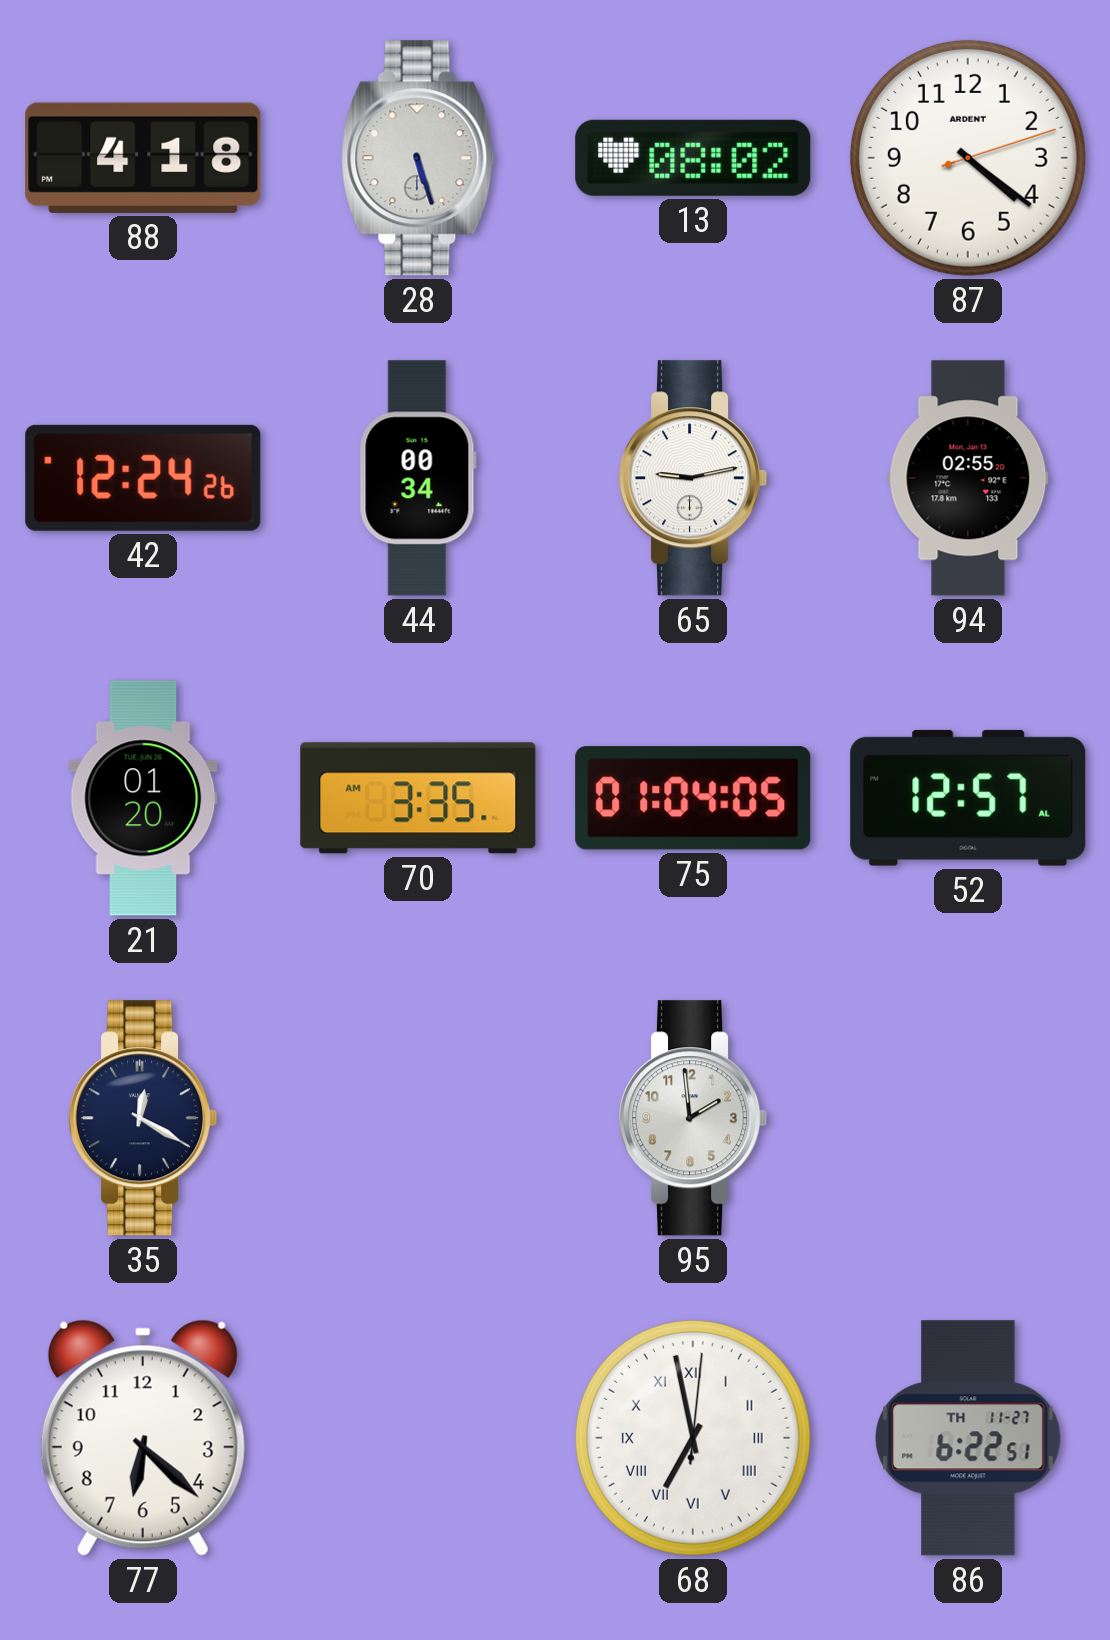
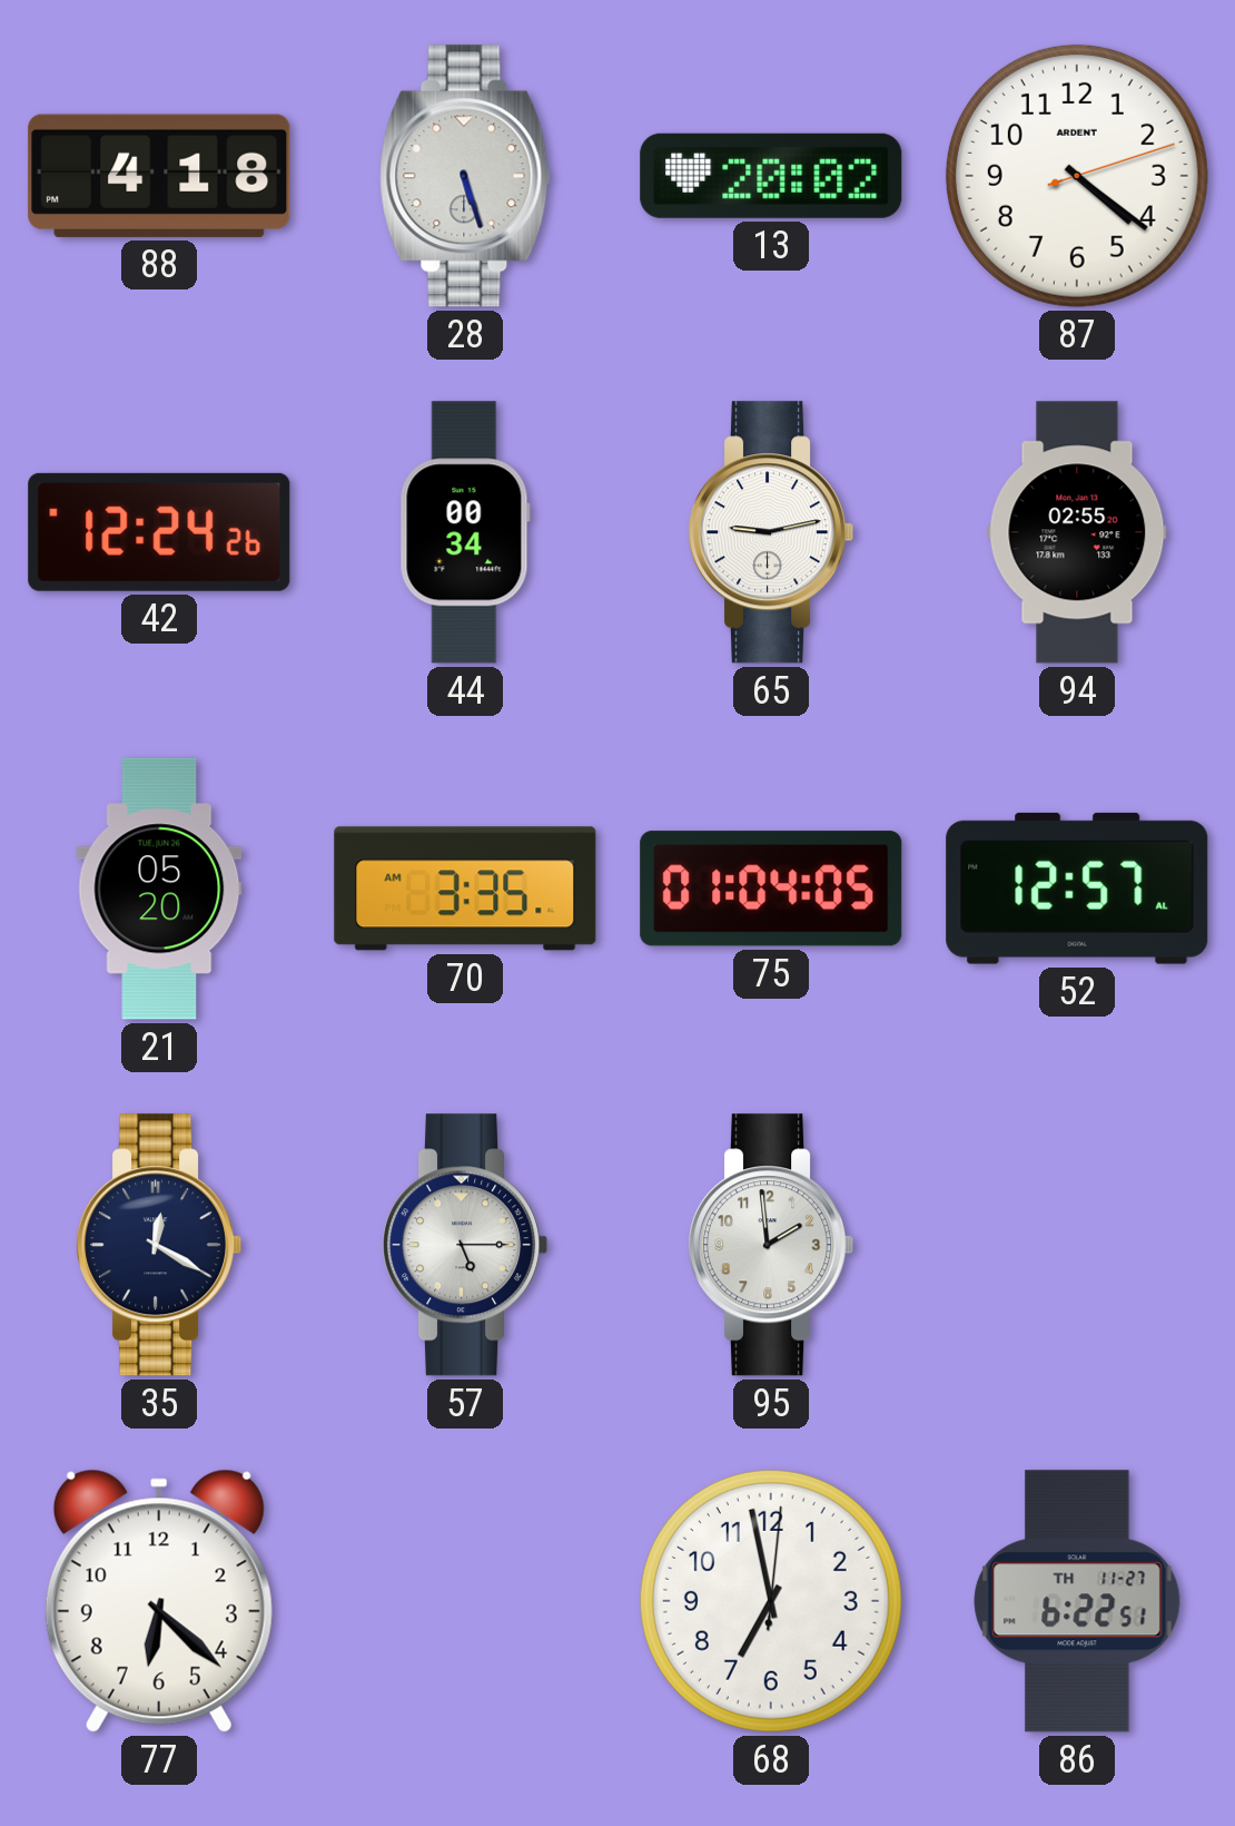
13: 08:02 -> 20:02 (771, 176)
21: 01:20 -> 05:20 (159, 889)
57: none -> 5:15 (465, 1245)
68 numerals: Roman -> Arabic (771, 1601)
